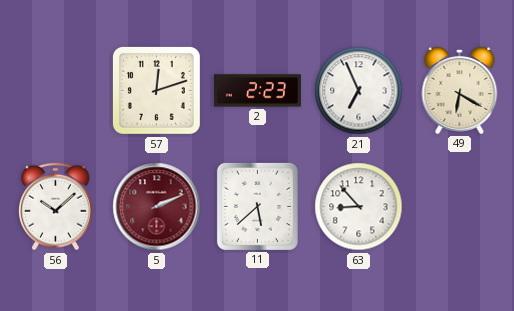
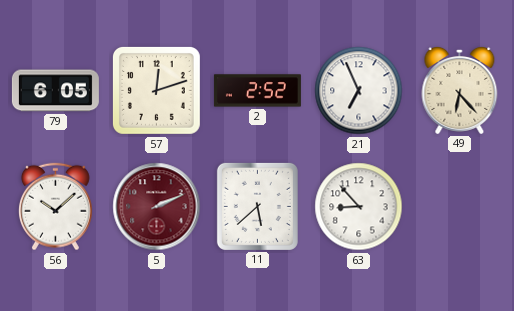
79: none -> 6:05 (55, 91)
2: 2:23 -> 2:52 (257, 91)
49: 6:20 -> 6:23 (460, 90)
